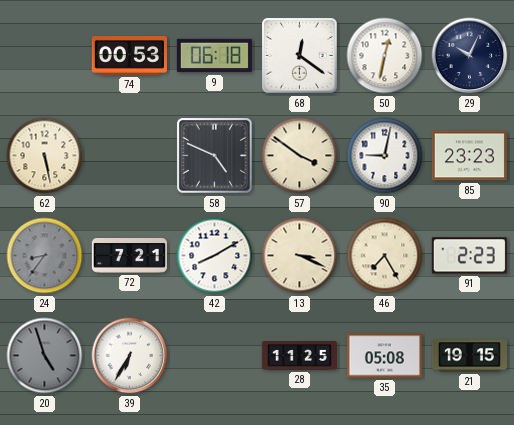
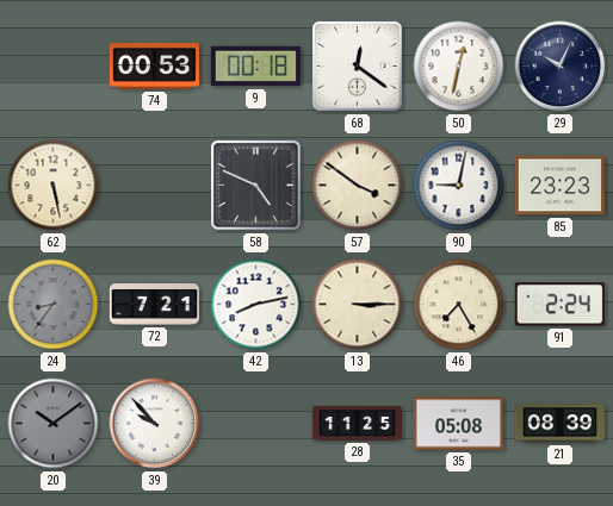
9: 06:18 -> 00:18 (255, 67)
42: 8:10 -> 8:13 (256, 305)
13: 3:19 -> 3:15 (358, 305)
91: 2:23 -> 2:24 (559, 305)
20: 4:57 -> 10:09 (54, 424)
39: 6:35 -> 9:53 (155, 424)
21: 19:15 -> 08:39 (559, 424)
